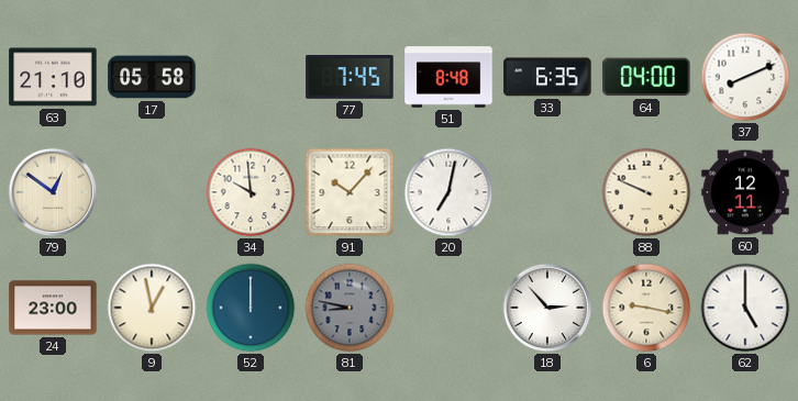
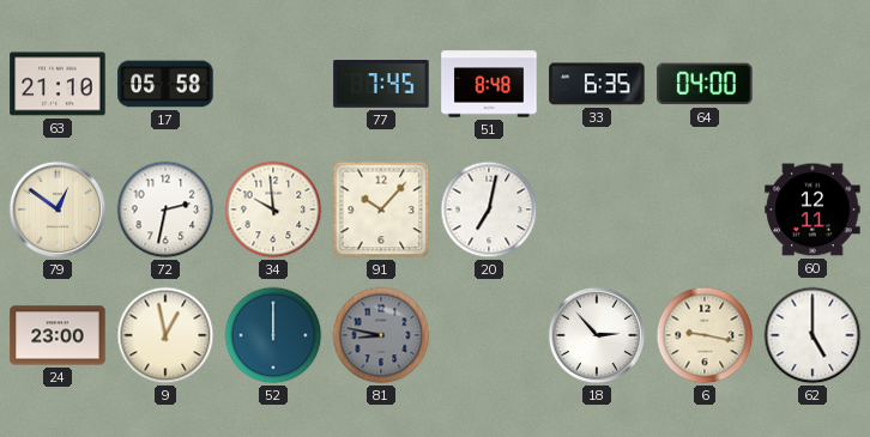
37: 8:11 -> none (745, 77)
72: none -> 2:32 (165, 210)
88: 9:49 -> none (646, 192)
